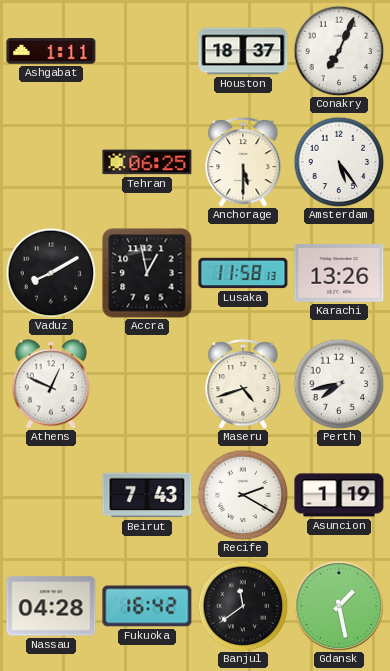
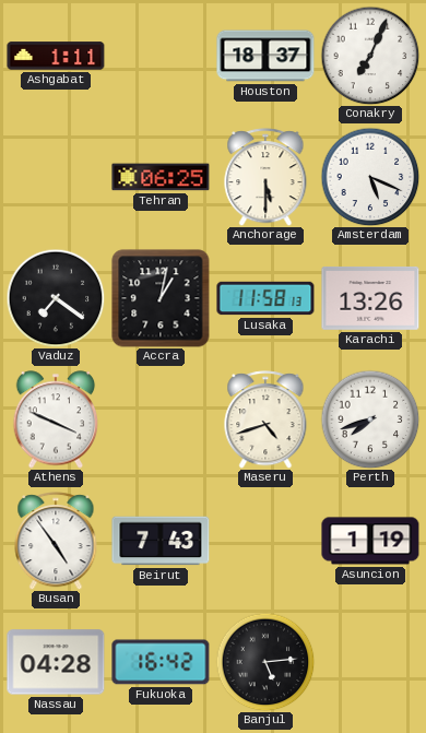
Amsterdam: 5:24 -> 5:19 (370, 177)
Vaduz: 8:10 -> 7:21 (56, 298)
Accra: 12:58 -> 1:02 (161, 298)
Athens: 12:49 -> 3:49 (56, 419)
Perth: 7:43 -> 7:42 (370, 419)
Busan: none -> 4:54 (56, 541)
Recife: 2:20 -> none (243, 495)
Banjul: 11:39 -> 5:14 (265, 662)
Gdansk: 1:28 -> none (339, 606)
